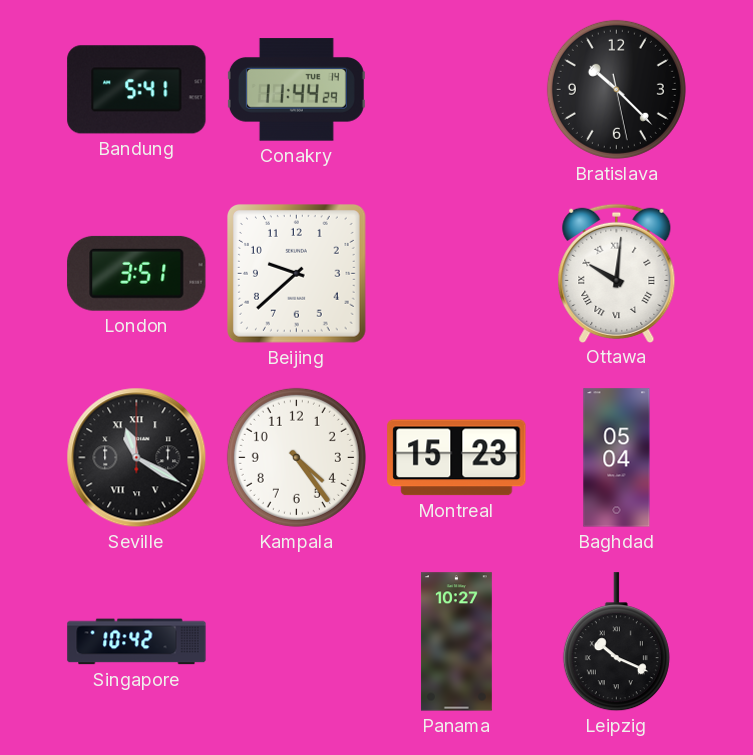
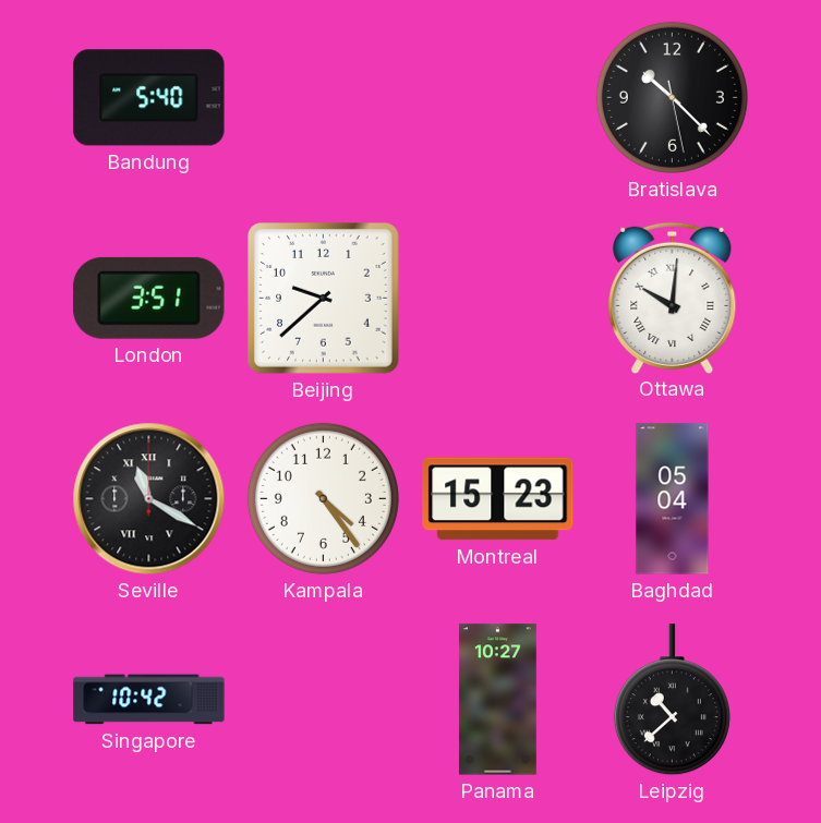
Bandung: 5:41 -> 5:40 (149, 98)
Conakry: 11:44 -> none (296, 90)
Leipzig: 10:19 -> 10:38 (672, 700)
